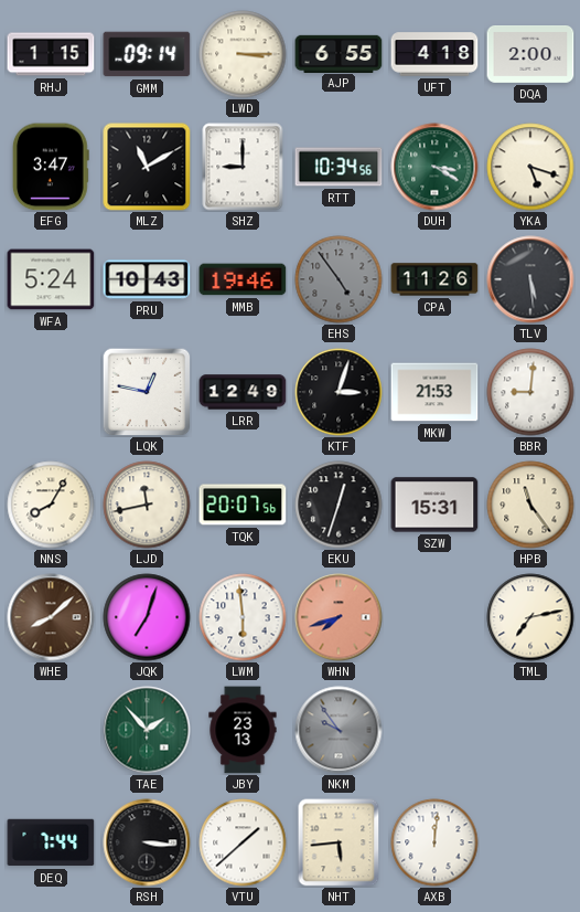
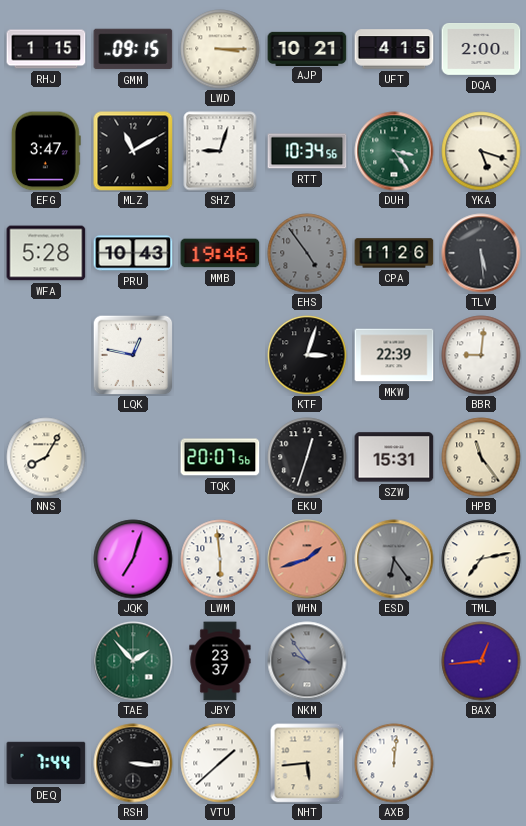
GMM: 09:14 -> 09:15 (133, 49)
AJP: 6:55 -> 10:21 (307, 48)
UFT: 4:18 -> 4:15 (394, 49)
SHZ: 9:00 -> 9:03 (220, 151)
DUH: 3:20 -> 3:24 (394, 151)
WFA: 5:24 -> 5:28 (46, 253)
LRR: 12:49 -> none (243, 392)
MKW: 21:53 -> 22:39 (394, 355)
LJD: 11:43 -> none (147, 505)
WHE: 8:08 -> none (51, 617)
WHN: 7:42 -> 1:42 (307, 559)
ESD: none -> 6:24 (394, 559)
JBY: 23:13 -> 23:37 (220, 661)
BAX: none -> 12:44 (481, 661)
